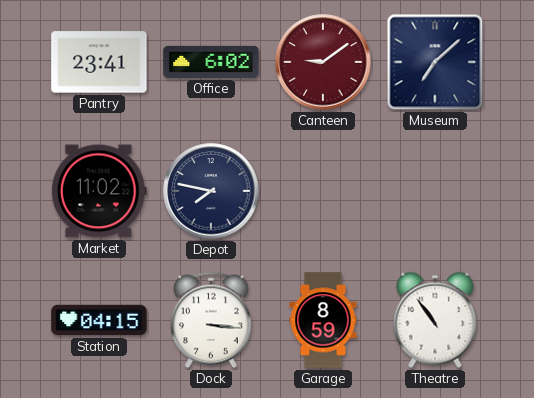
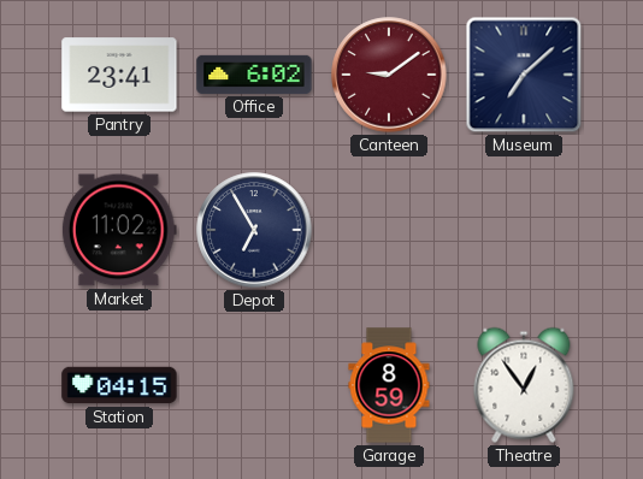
Depot: 7:47 -> 6:55 (254, 230)
Dock: 3:16 -> none (211, 320)
Theatre: 10:54 -> 12:54 (524, 385)
